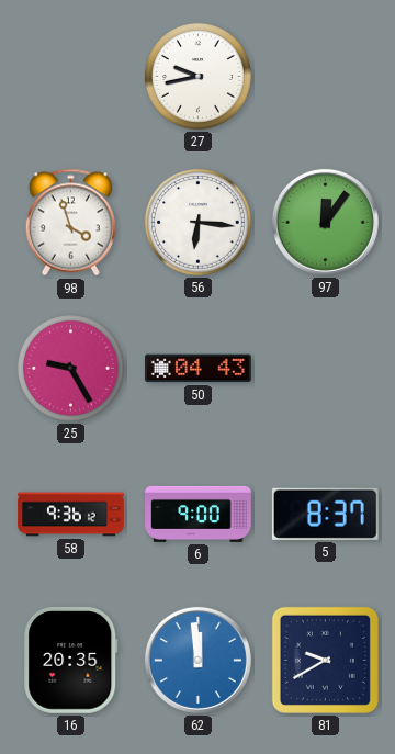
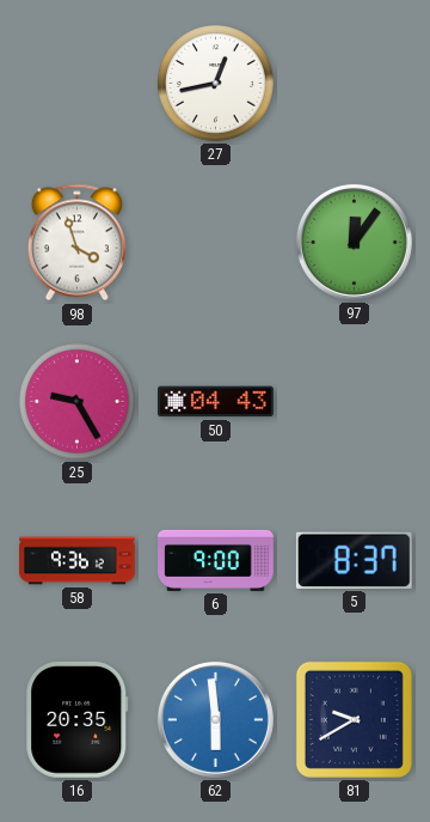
27: 9:43 -> 12:43 (215, 83)
56: 6:16 -> none (198, 222)
62: 11:59 -> 5:59 (215, 719)
